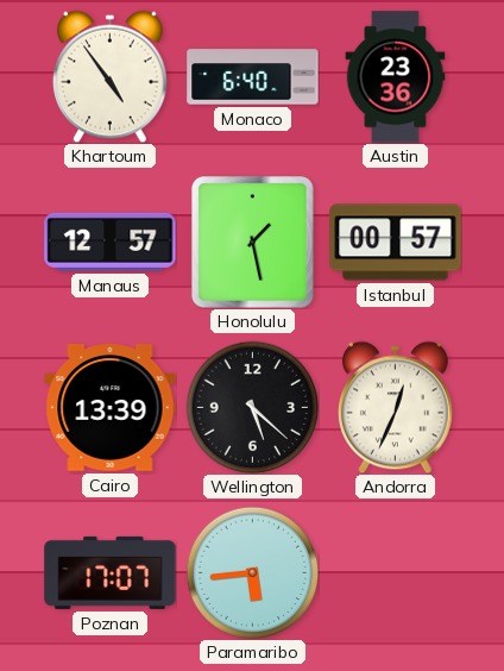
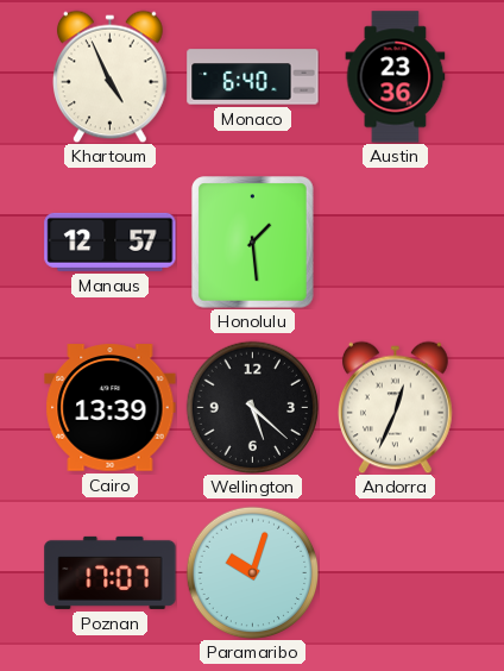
Khartoum: 4:54 -> 4:56 (111, 76)
Honolulu: 1:28 -> 1:29 (253, 243)
Istanbul: 00:57 -> none (396, 243)
Paramaribo: 5:44 -> 10:03 (252, 572)
